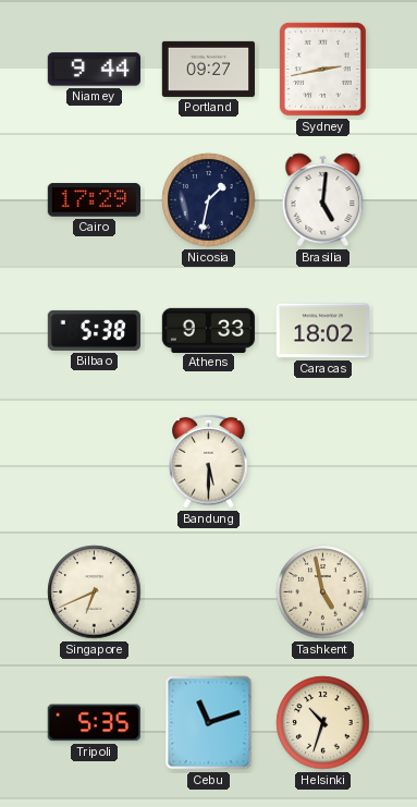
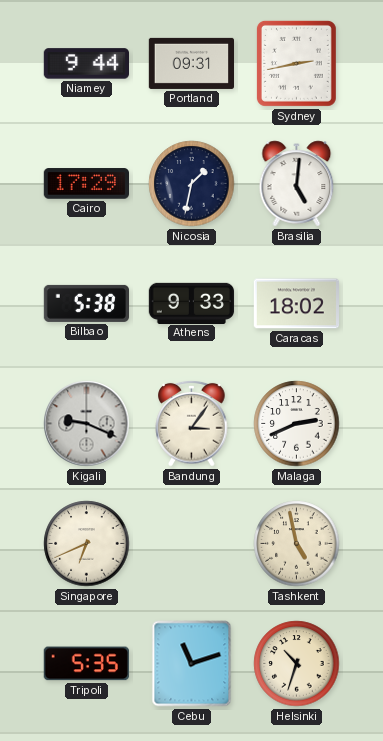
Portland: 09:27 -> 09:31 (191, 63)
Kigali: none -> 9:19 (87, 424)
Bandung: 5:30 -> 3:06 (192, 423)
Malaga: none -> 2:41 (297, 424)
